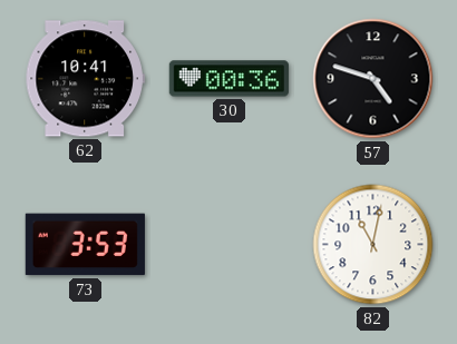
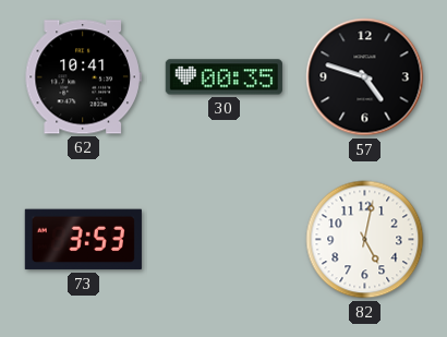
30: 00:36 -> 00:35 (224, 77)
82: 11:02 -> 5:02 (365, 240)
